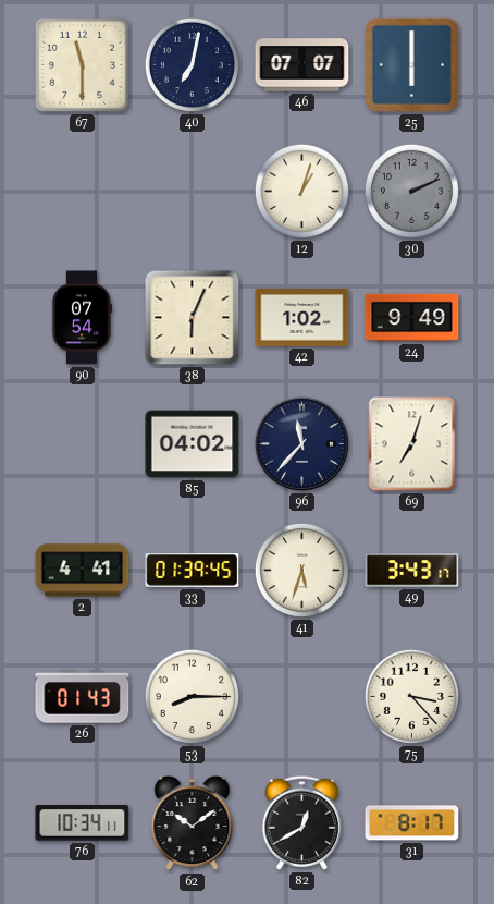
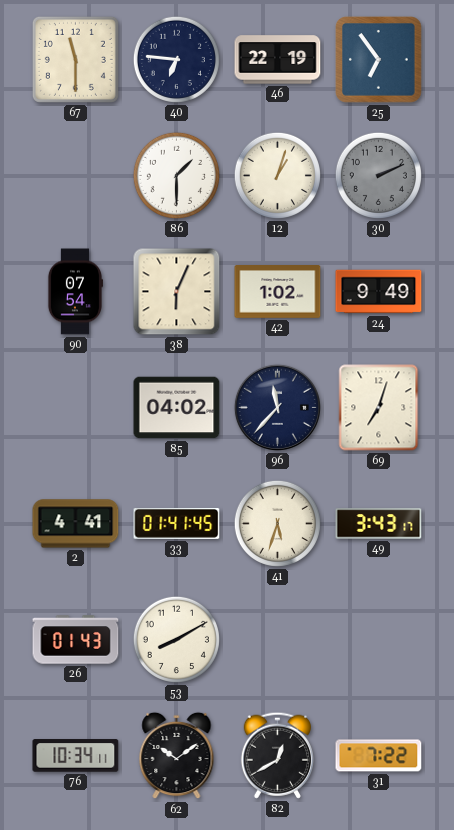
40: 7:02 -> 6:46 (176, 59)
46: 07:07 -> 22:19 (278, 60)
25: 6:00 -> 6:54 (379, 60)
86: none -> 1:30 (176, 175)
33: 01:39 -> 01:41 (177, 523)
53: 8:15 -> 8:10 (176, 639)
75: 3:23 -> none (411, 696)
31: 8:17 -> 7:22 (379, 756)
